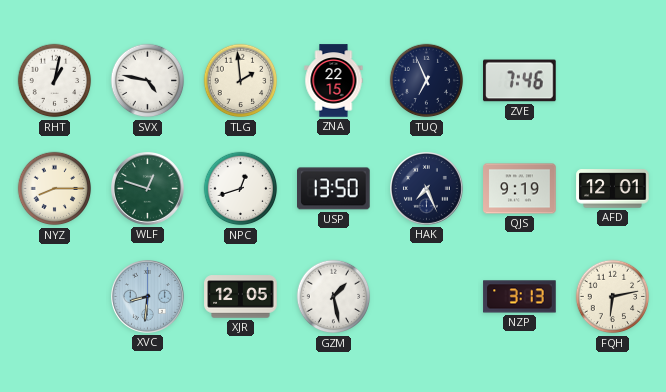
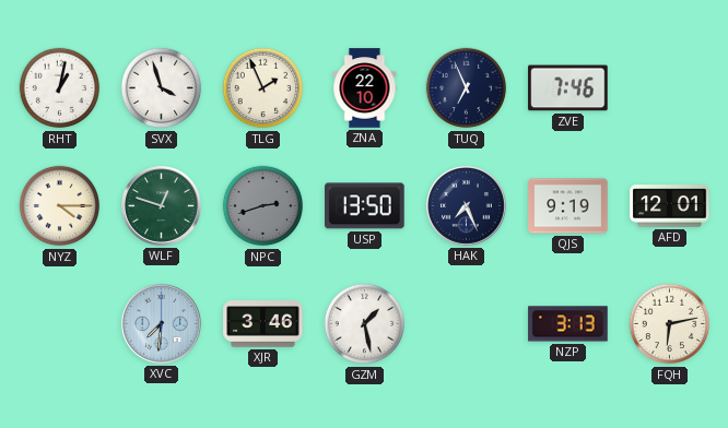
SVX: 4:47 -> 3:57 (162, 88)
TLG: 1:59 -> 1:56 (263, 88)
ZNA: 22:15 -> 22:10 (365, 88)
NYZ: 8:15 -> 4:15 (60, 206)
NPC: 12:42 -> 2:42 (263, 206)
NPC dial: white -> grey (263, 206)
XVC: 8:31 -> 7:31 (162, 324)
XJR: 12:05 -> 3:46 (263, 324)
